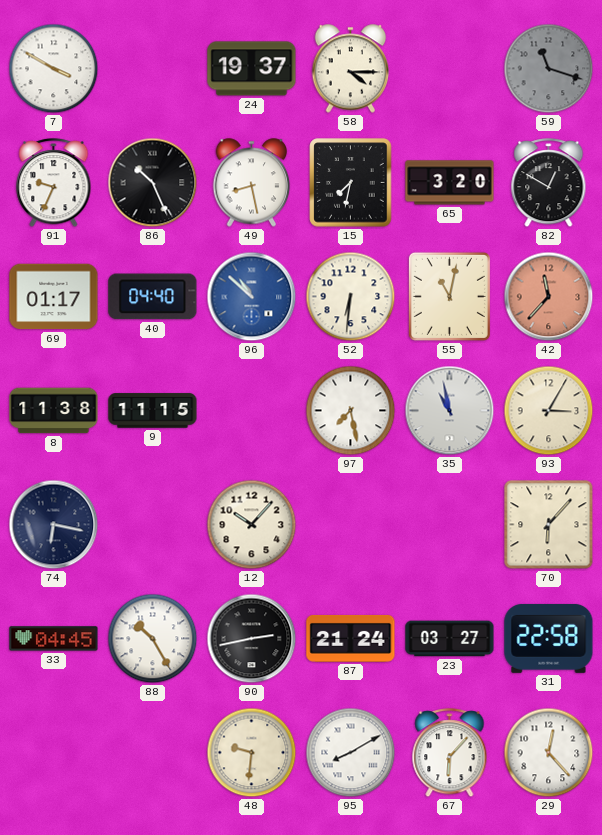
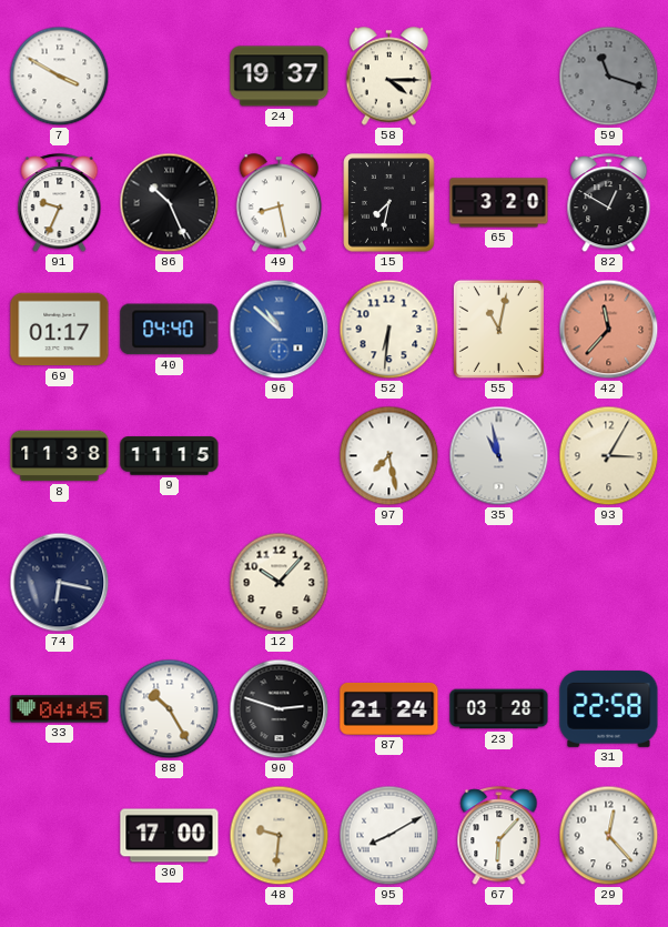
70: 6:07 -> none (549, 525)
90: 2:43 -> 2:48 (280, 709)
23: 03:27 -> 03:28 (499, 709)
30: none -> 17:00 (170, 836)
